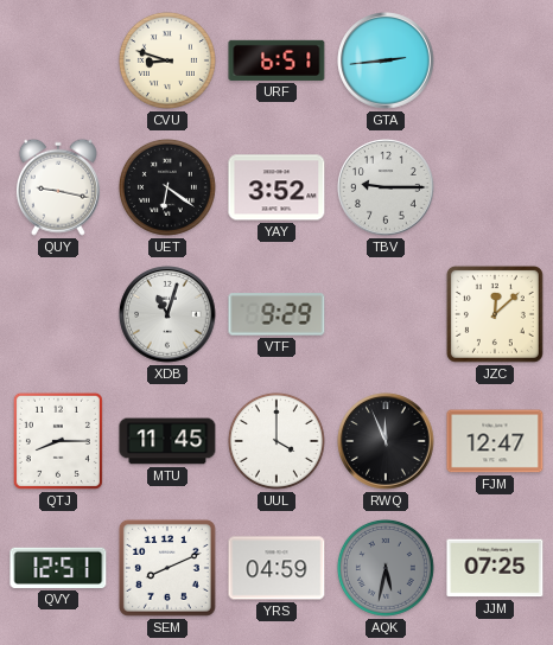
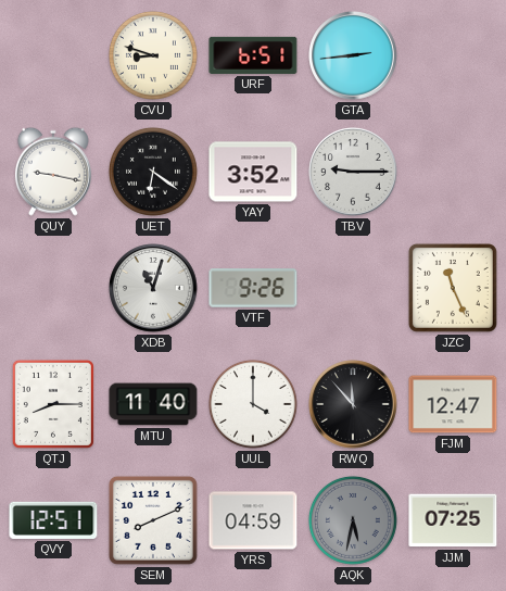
VTF: 9:29 -> 9:26 (253, 288)
JZC: 12:08 -> 11:26 (453, 288)
MTU: 11:45 -> 11:40 (153, 404)
RWQ: 11:56 -> 11:53 (353, 404)
